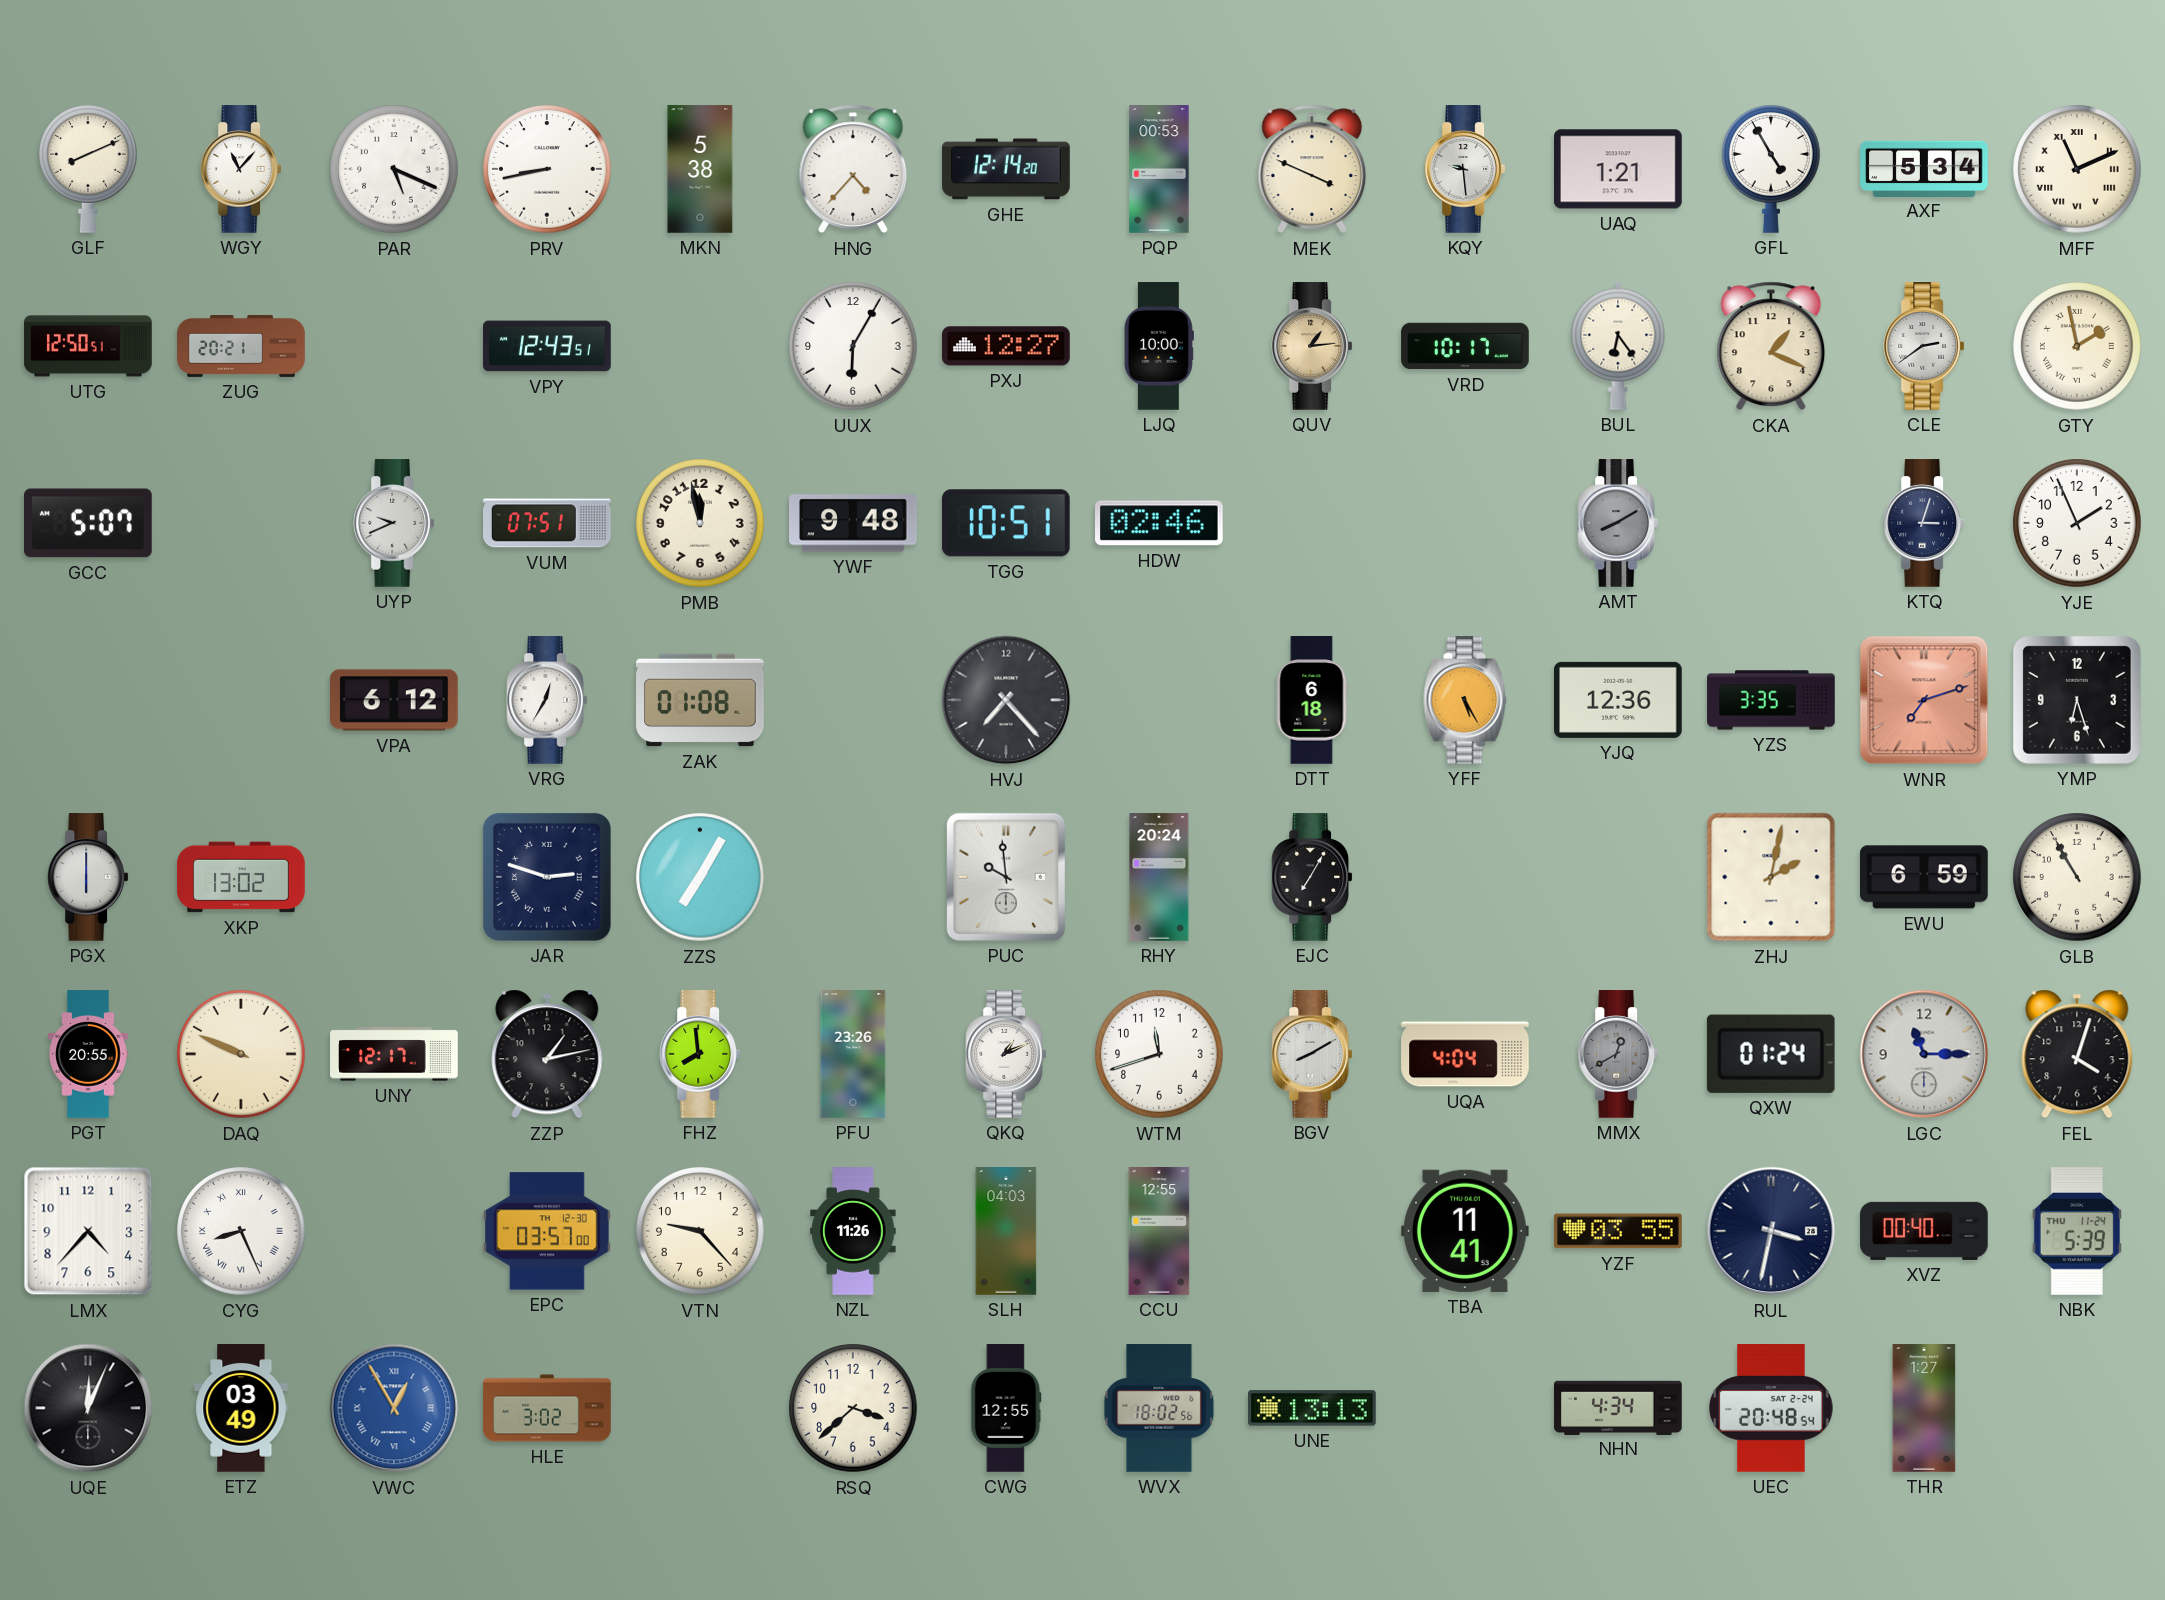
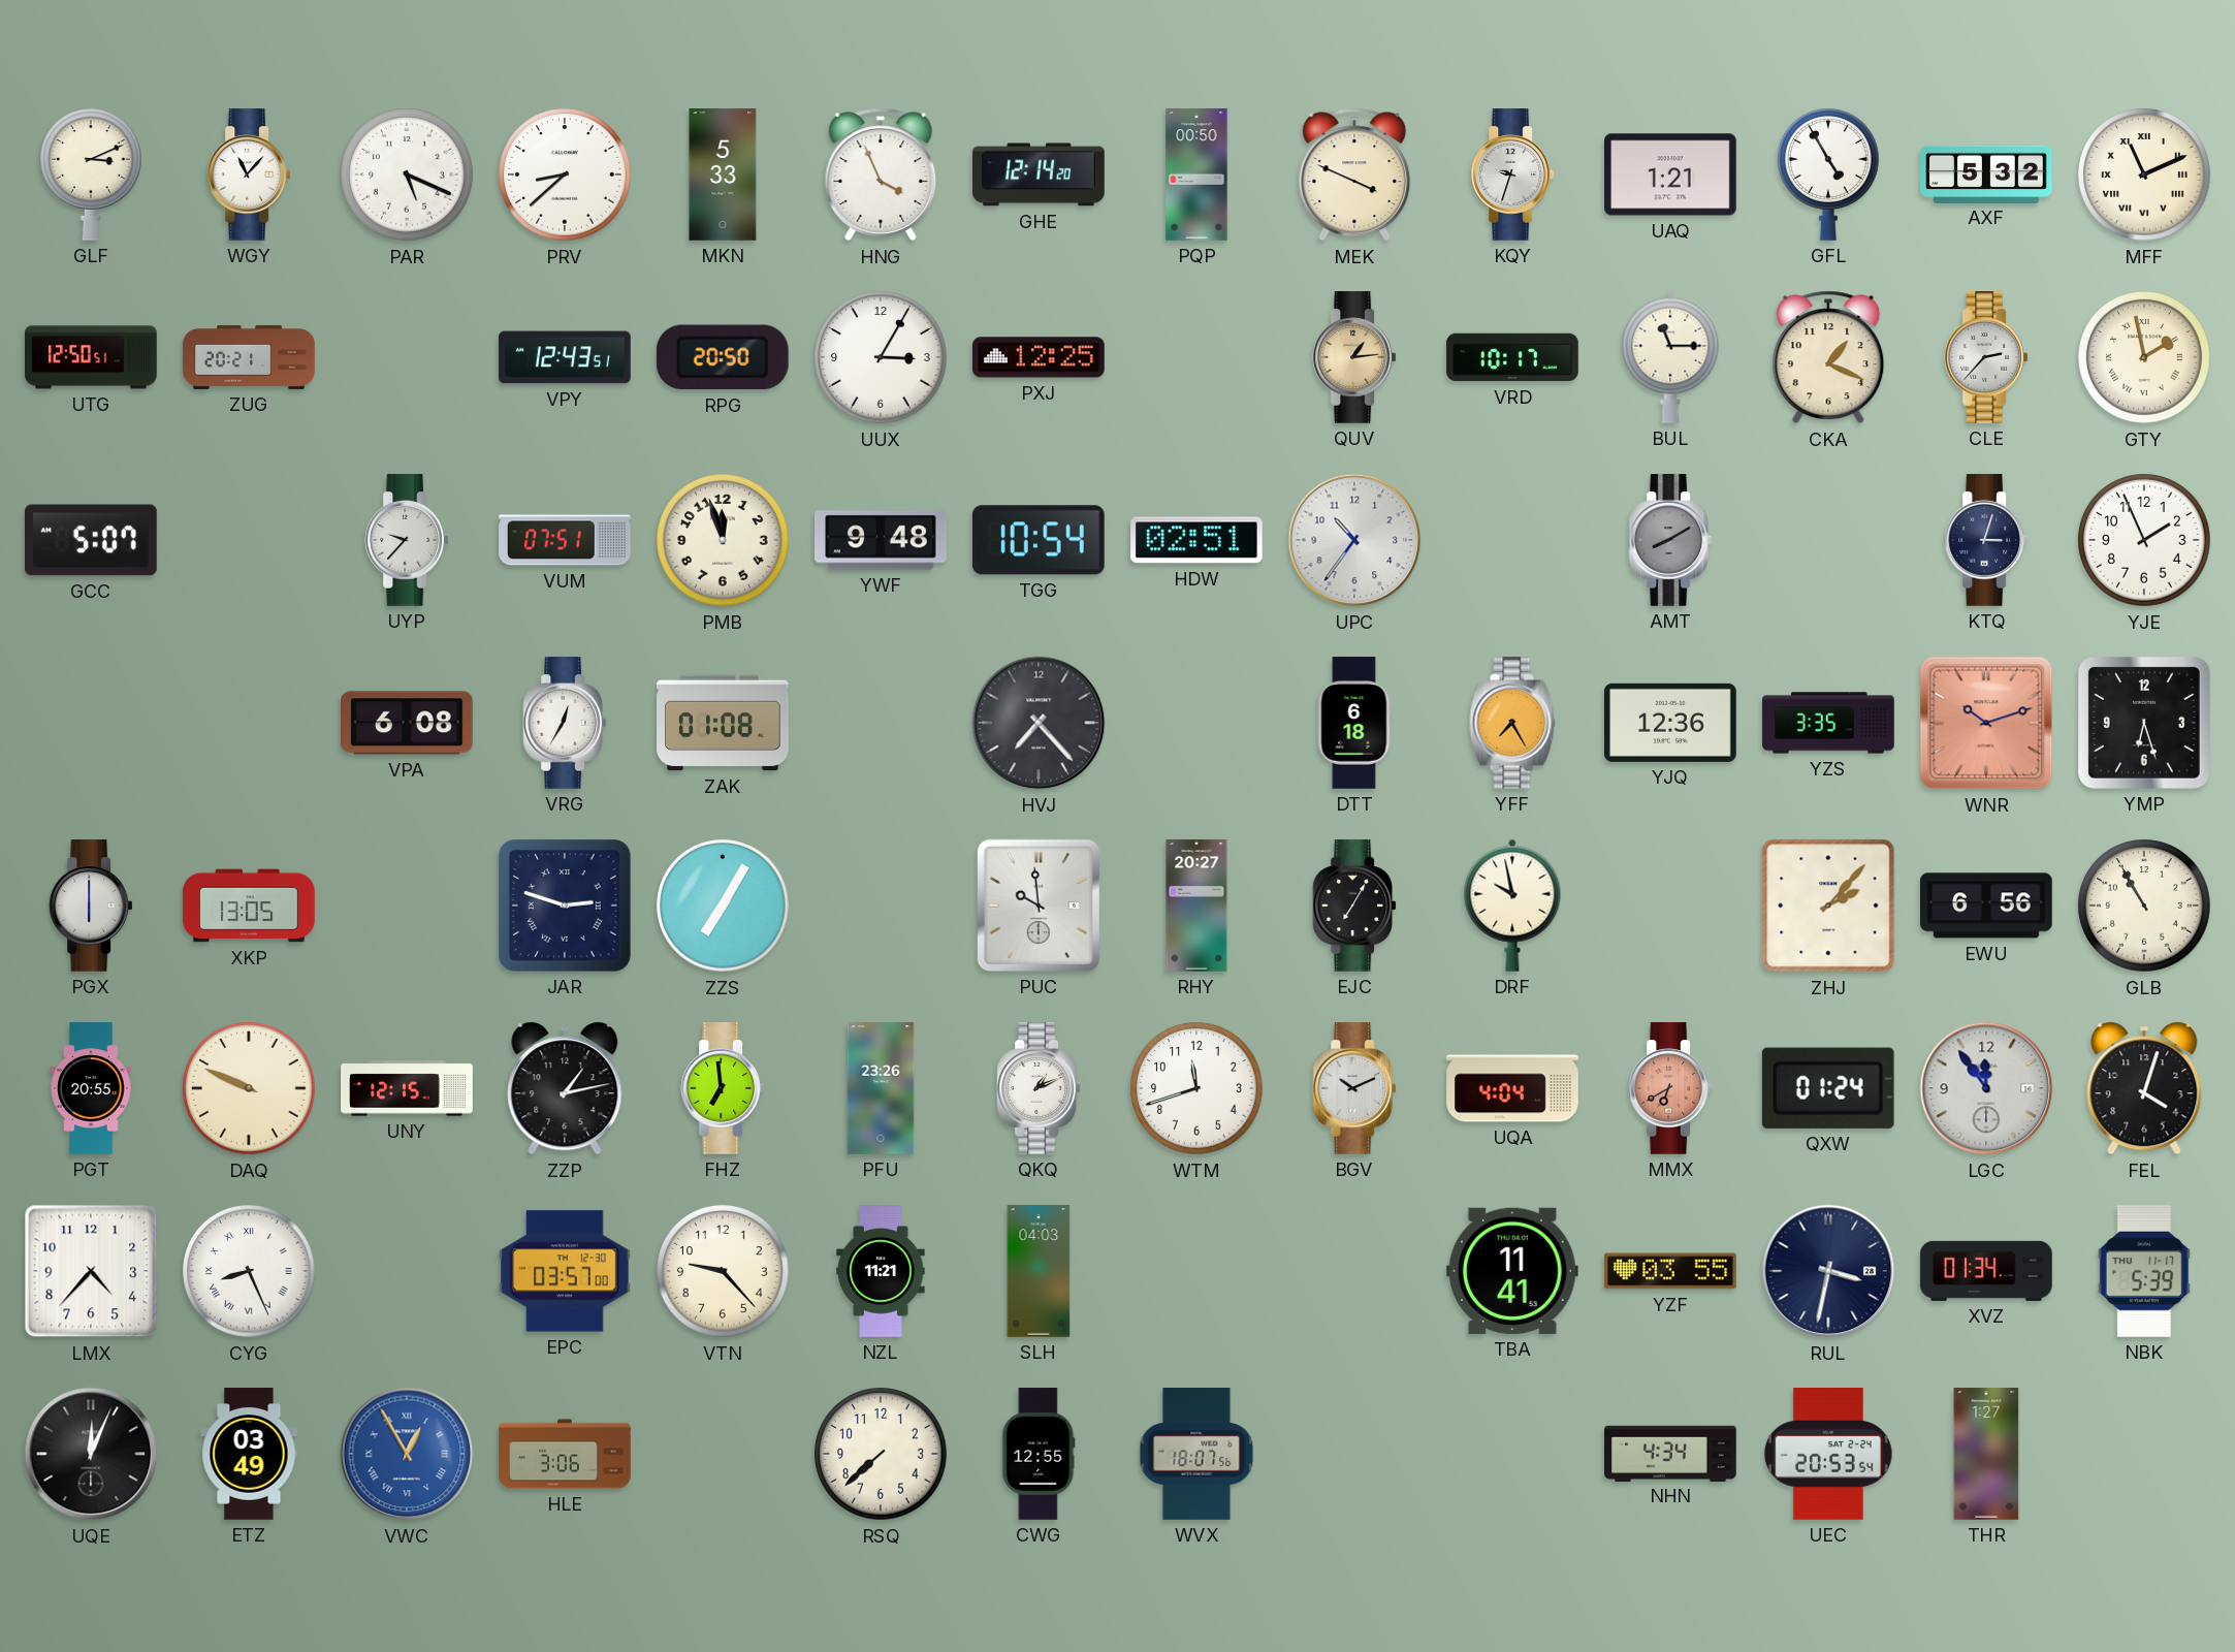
GLF: 8:11 -> 3:11 (92, 174)
PRV: 8:43 -> 8:38 (565, 174)
MKN: 5:38 -> 5:33 (723, 174)
HNG: 4:37 -> 3:56 (881, 174)
PQP: 00:53 -> 00:50 (1196, 174)
KQY: 9:29 -> 9:33 (1512, 174)
AXF: 5:34 -> 5:32 (1986, 173)
RPG: none -> 20:50 (723, 357)
UUX: 6:05 -> 3:05 (881, 357)
PXJ: 12:27 -> 12:25 (1040, 357)
LJQ: 10:00 -> none (1159, 346)
BUL: 6:24 -> 11:15 (1670, 357)
CLE: 2:39 -> 2:37 (1986, 357)
UYP: 9:41 -> 9:37 (407, 540)
PMB: 11:58 -> 11:57 (723, 540)
TGG: 10:51 -> 10:54 (1039, 540)
HDW: 02:46 -> 02:51 (1198, 540)
UPC: none -> 10:36 (1354, 540)
VPA: 6:12 -> 6:08 (408, 723)
YFF: 5:25 -> 7:25 (1512, 723)
WNR: 7:12 -> 10:12 (1986, 723)
XKP: 13:02 -> 13:05 (249, 906)
RHY: 20:24 -> 20:27 (1196, 906)
DRF: none -> 9:58 (1512, 906)
ZHJ: 2:02 -> 2:07 (1828, 906)
EWU: 6:59 -> 6:56 (1987, 906)
UNY: 12:17 -> 12:15 (407, 1088)
FHZ: 7:59 -> 6:59 (723, 1088)
BGV: 8:10 -> 10:11 (1354, 1088)
MMX: 12:40 -> 6:40 (1670, 1088)
MMX dial: grey -> salmon (1670, 1088)
LGC: 11:15 -> 11:54 (1986, 1088)
NZL: 11:26 -> 11:21 (881, 1271)
CCU: 12:55 -> none (1159, 1231)
XVZ: 00:40 -> 01:34 (1986, 1271)
NBK date: THU 11-24 -> THU 11-17 (2144, 1272)
HLE: 3:02 -> 3:06 (565, 1454)
RSQ: 3:38 -> 7:38 (881, 1454)
WVX: 18:02 -> 18:07 (1196, 1454)
UNE: 13:13 -> none (1312, 1408)
UEC: 20:48 -> 20:53 (1829, 1455)
